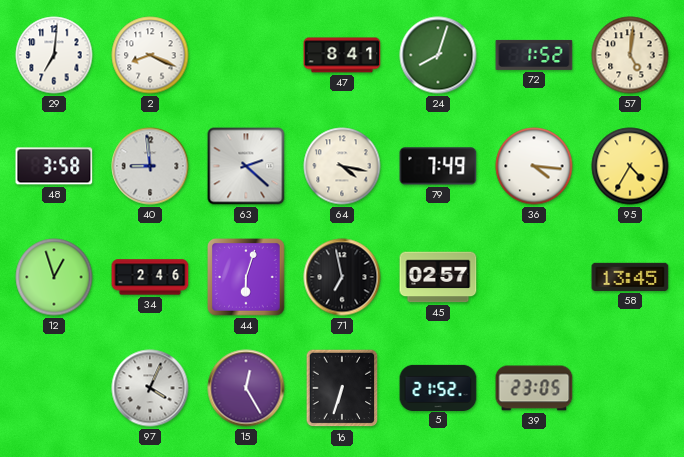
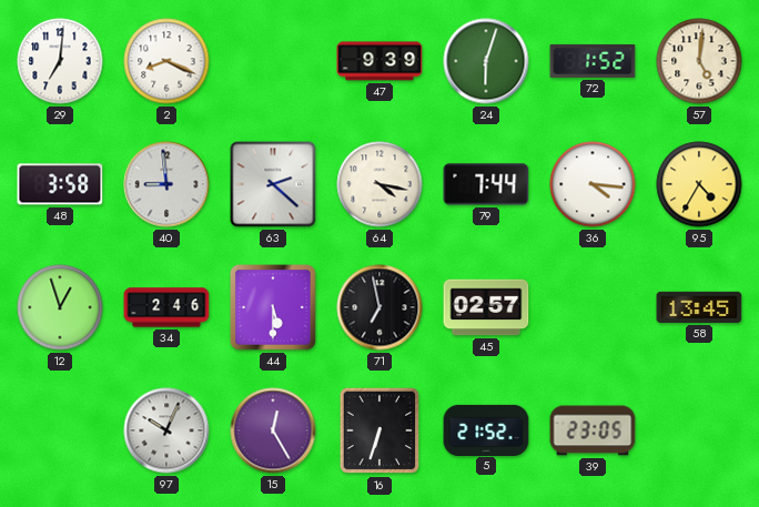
47: 8:41 -> 9:39 (379, 61)
24: 8:03 -> 6:03 (486, 61)
79: 7:49 -> 7:44 (486, 184)
44: 6:03 -> 5:30 (274, 308)
97: 4:04 -> 10:04 (166, 430)
